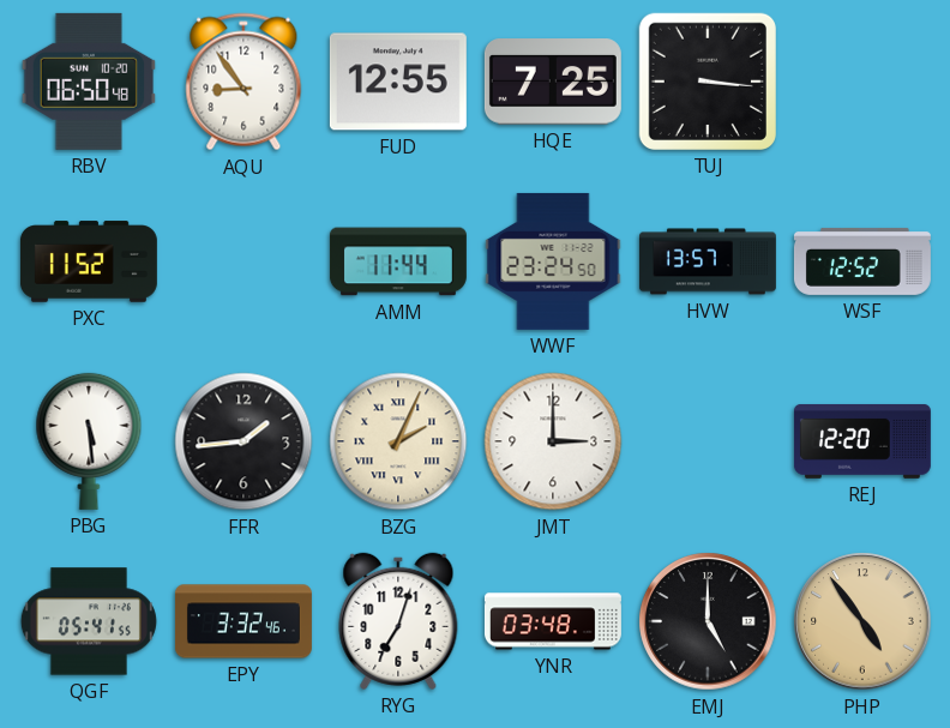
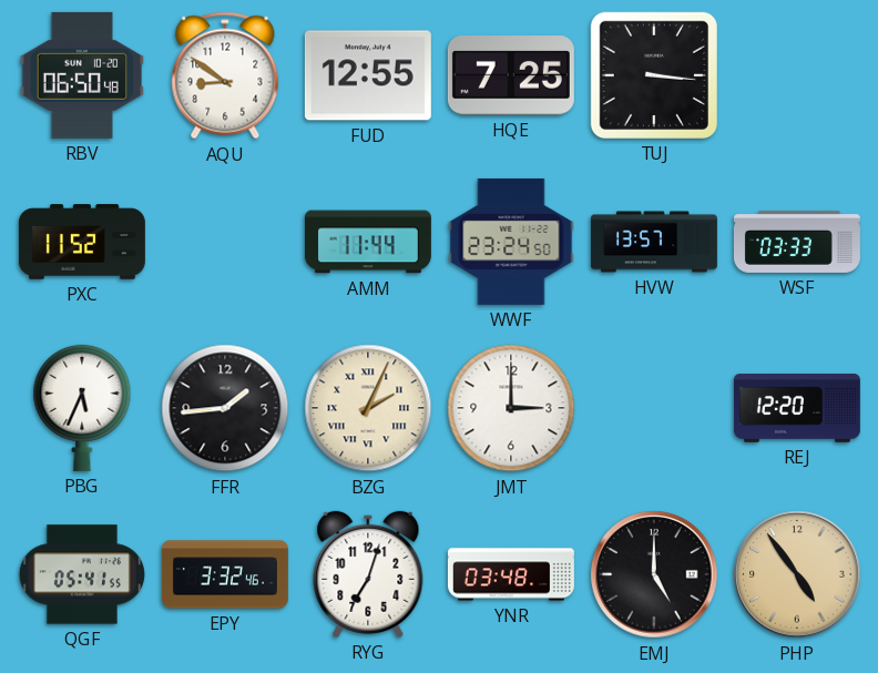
AQU: 8:54 -> 8:51 (225, 75)
WSF: 12:52 -> 03:33 (797, 242)
PBG: 5:29 -> 5:34 (82, 408)
